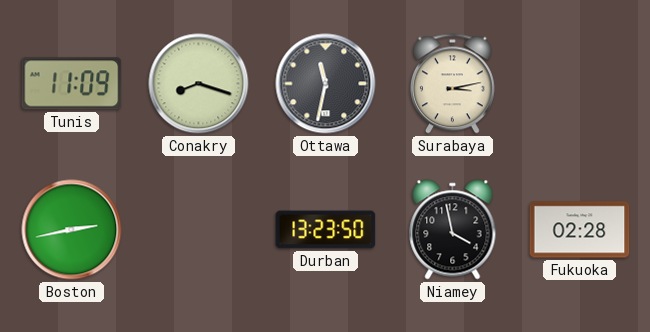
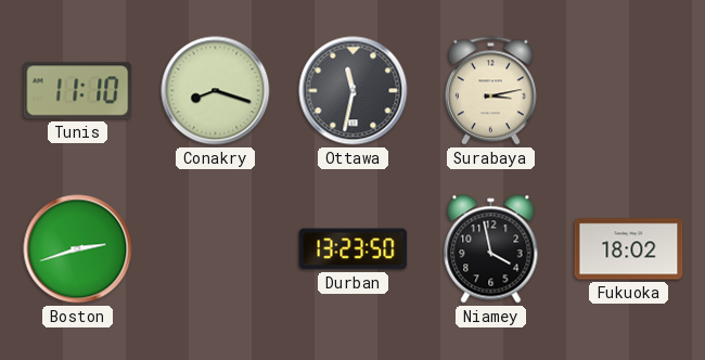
Tunis: 11:09 -> 11:10 (78, 91)
Boston: 2:43 -> 2:42 (78, 249)
Fukuoka: 02:28 -> 18:02 (629, 249)
